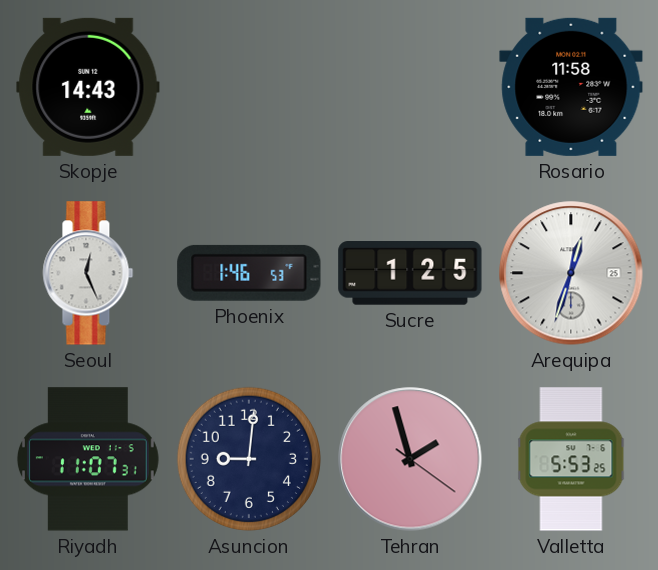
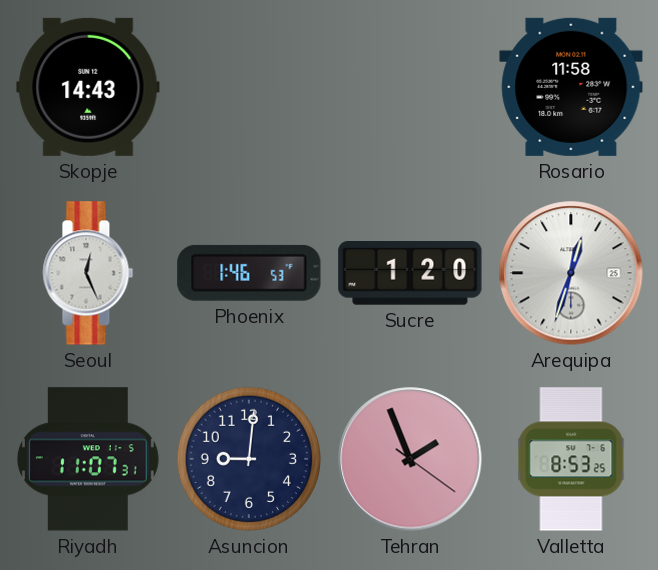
Sucre: 1:25 -> 1:20 (410, 274)
Tehran: 1:57 -> 1:56 (410, 459)
Valletta: 5:53 -> 8:53 (571, 459)
